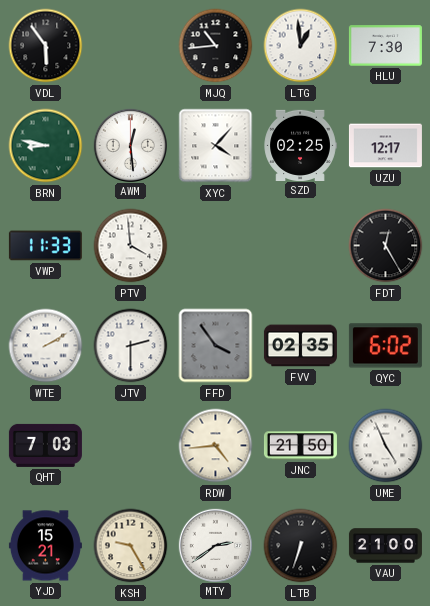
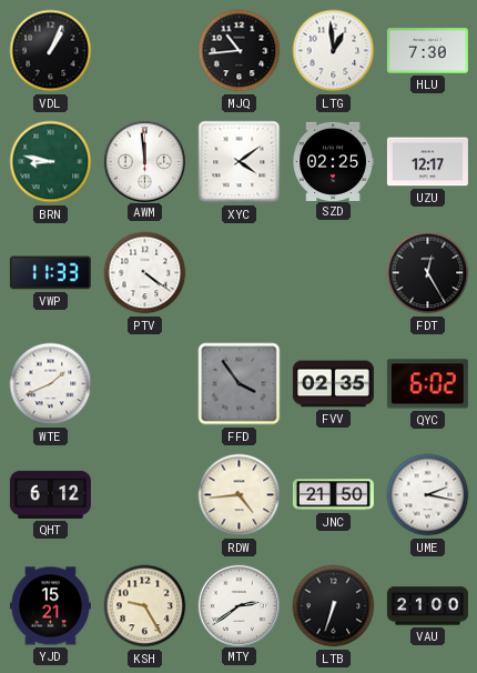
VDL: 5:54 -> 1:04 (51, 51)
AWM: 12:29 -> 11:59 (144, 161)
XYC: 4:07 -> 4:09 (240, 162)
PTV: 3:59 -> 4:21 (145, 273)
WTE: 2:10 -> 1:41 (51, 384)
JTV: 2:30 -> none (131, 346)
QHT: 7:03 -> 6:12 (50, 494)
UME: 4:56 -> 2:17 (428, 495)
